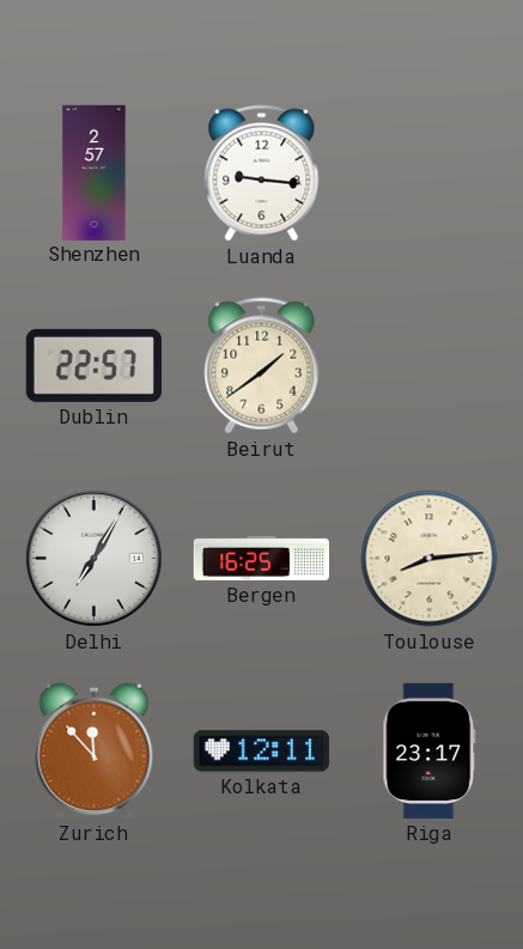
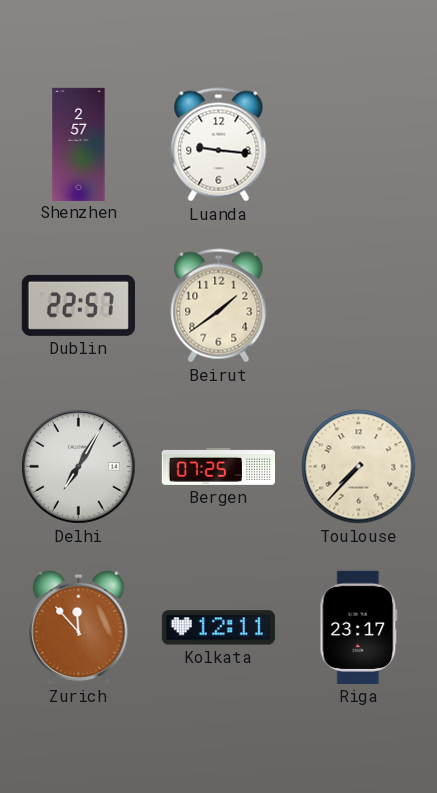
Bergen: 16:25 -> 07:25 (218, 466)
Toulouse: 8:14 -> 7:37 (359, 467)
